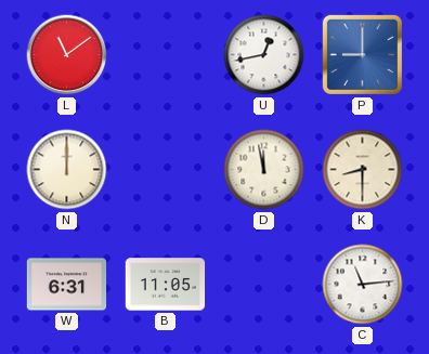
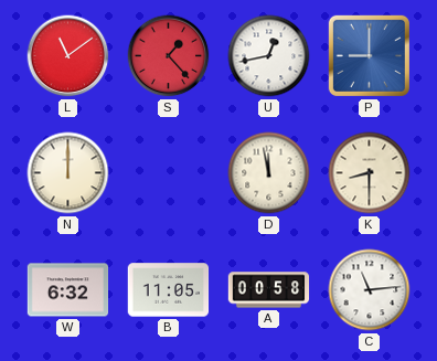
S: none -> 1:23 (169, 56)
W: 6:31 -> 6:32 (68, 290)
A: none -> 00:58 (269, 290)
